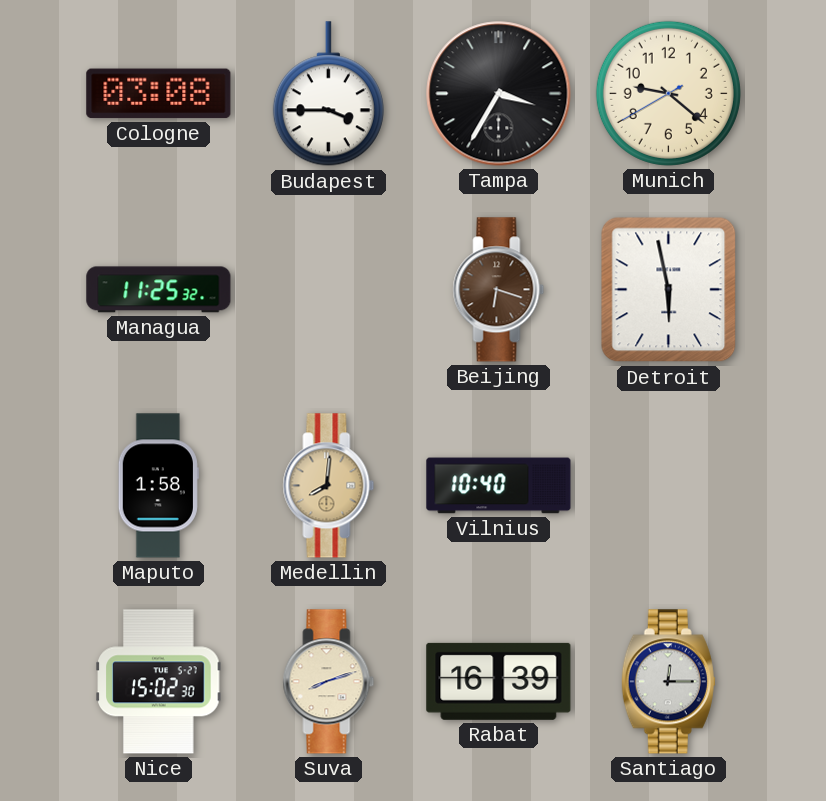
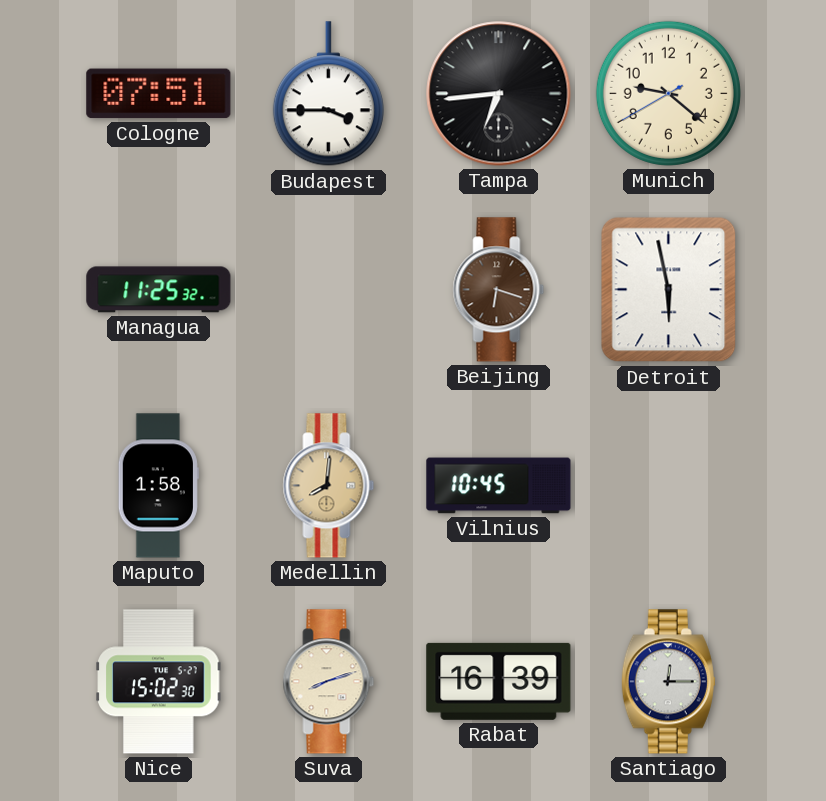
Cologne: 03:08 -> 07:51 (159, 94)
Tampa: 3:35 -> 6:44 (499, 94)
Vilnius: 10:40 -> 10:45 (499, 486)
